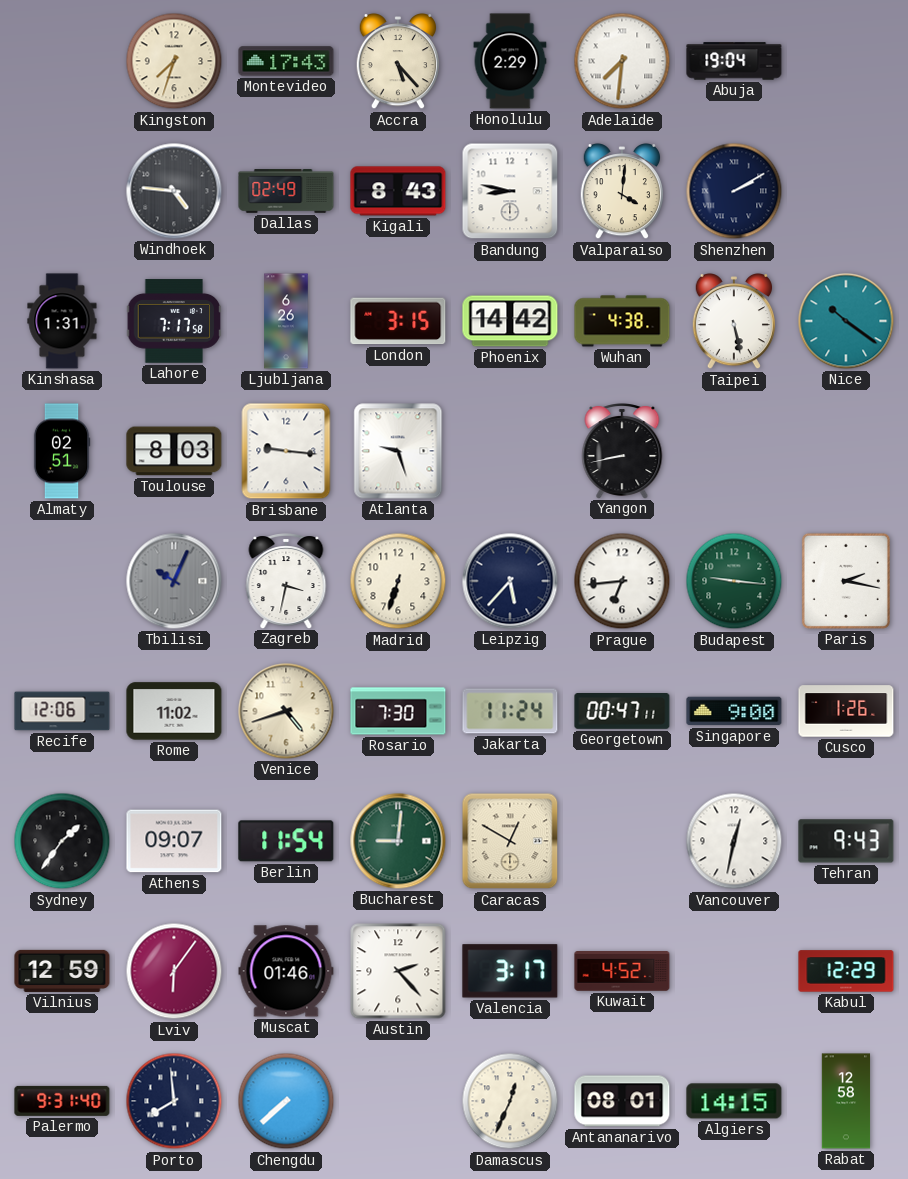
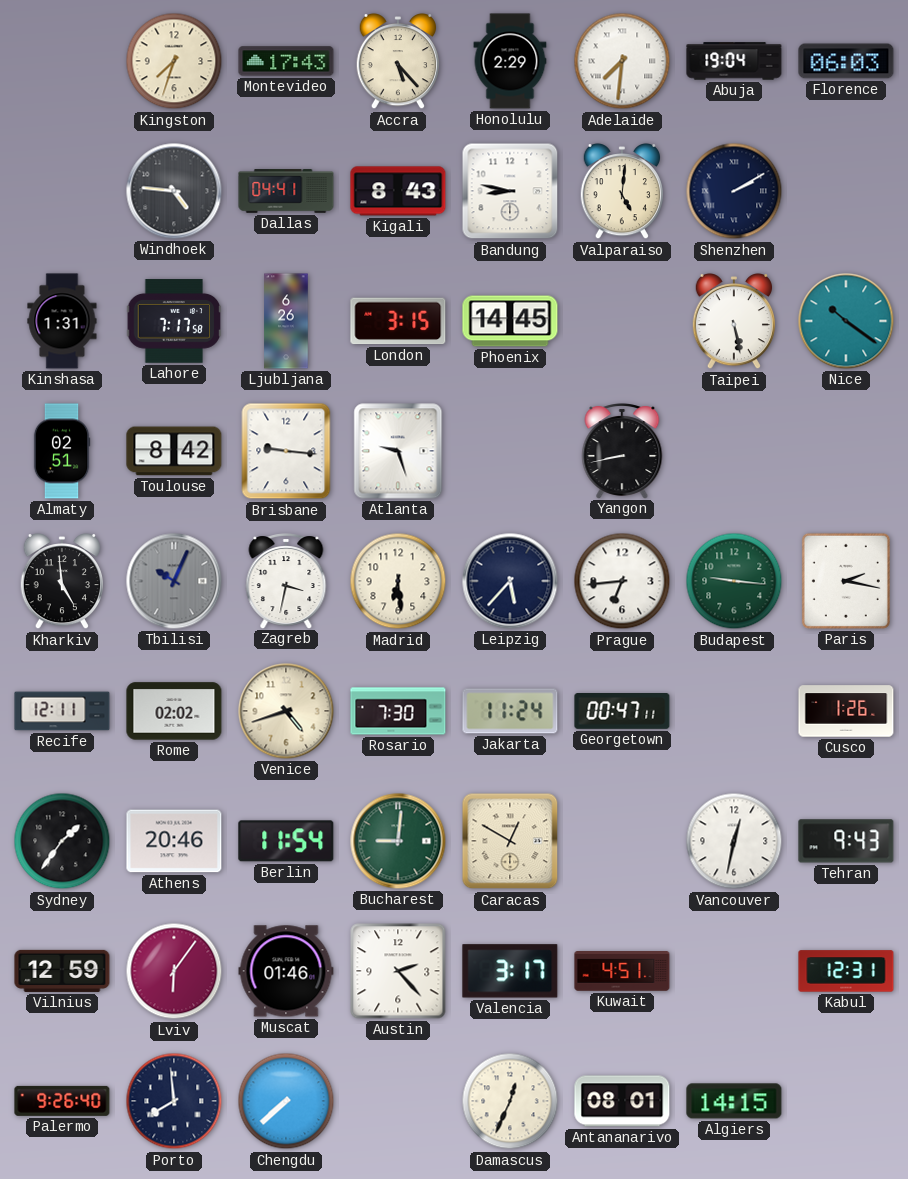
Florence: none -> 06:03 (846, 61)
Dallas: 02:49 -> 04:41 (286, 191)
Valparaiso: 4:01 -> 5:01 (621, 191)
Phoenix: 14:42 -> 14:45 (510, 321)
Wuhan: 4:38 -> none (622, 321)
Toulouse: 8:03 -> 8:42 (174, 451)
Kharkiv: none -> 4:59 (61, 581)
Madrid: 6:33 -> 6:29 (398, 581)
Recife: 12:06 -> 12:11 (62, 711)
Rome: 11:02 -> 02:02 (174, 711)
Singapore: 9:00 -> none (734, 711)
Athens: 09:07 -> 20:46 (174, 841)
Kuwait: 4:52 -> 4:51 (622, 972)
Kabul: 12:29 -> 12:31 (846, 971)
Palermo: 9:31 -> 9:26 (62, 1101)
Rabat: 12:58 -> none (846, 1101)
